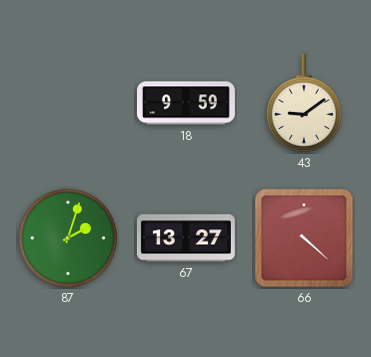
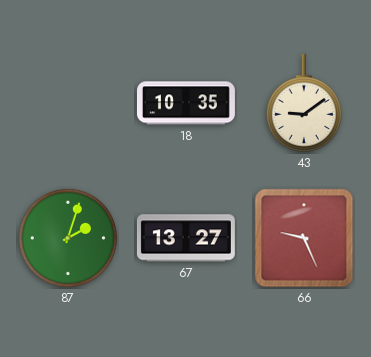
18: 9:59 -> 10:35 (186, 103)
66: 4:22 -> 9:26 (304, 238)
